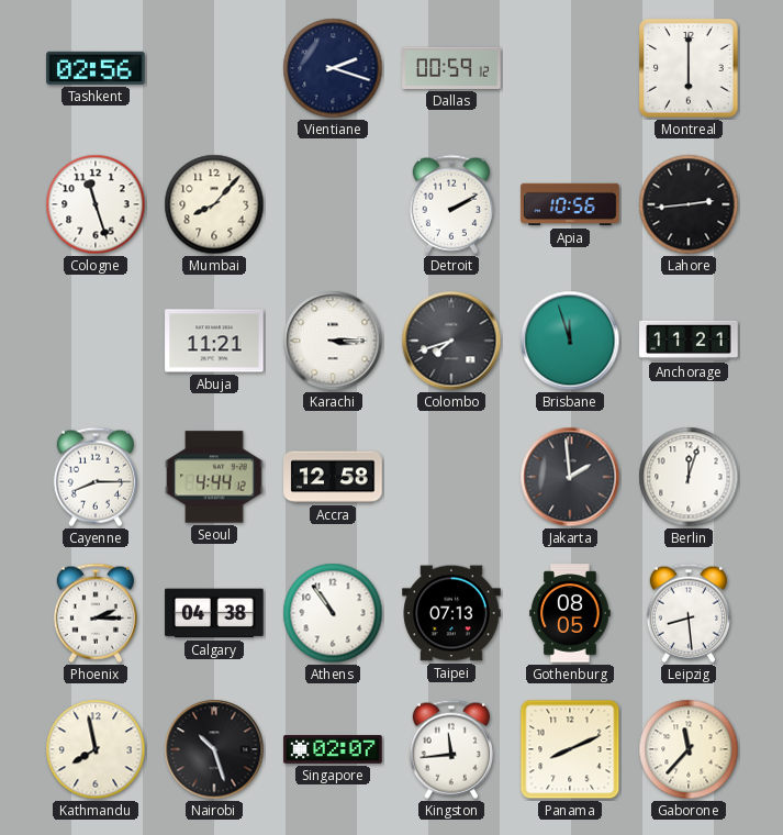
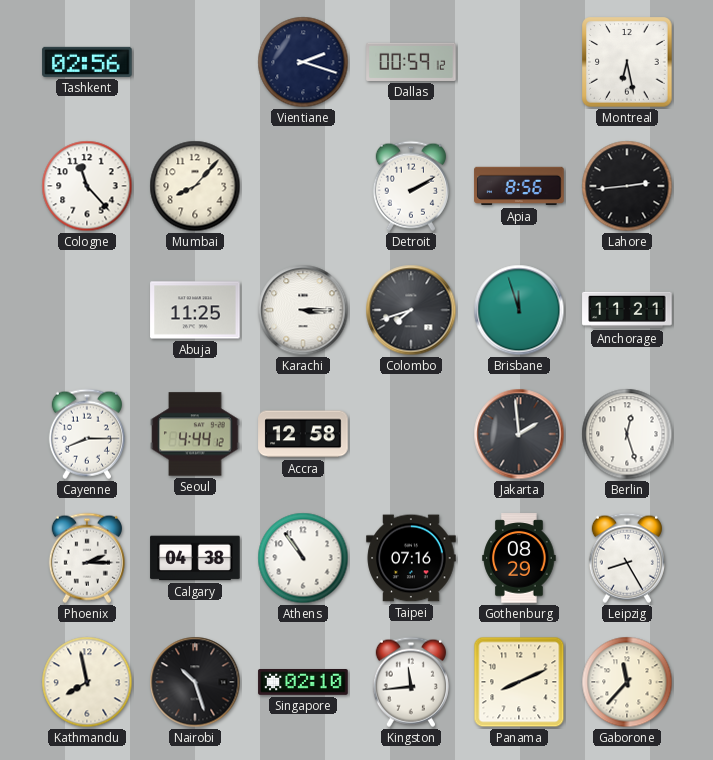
Montreal: 6:00 -> 6:28 (627, 62)
Cologne: 11:27 -> 11:23 (87, 186)
Apia: 10:56 -> 8:56 (519, 186)
Abuja: 11:21 -> 11:25 (195, 310)
Berlin: 12:03 -> 12:27 (627, 434)
Taipei: 07:13 -> 07:16 (411, 558)
Gothenburg: 08:05 -> 08:29 (519, 558)
Leipzig: 8:29 -> 8:25 (627, 558)
Singapore: 02:07 -> 02:10 (303, 683)
